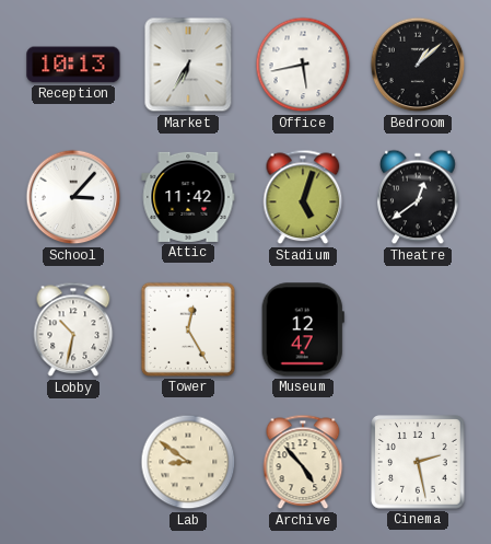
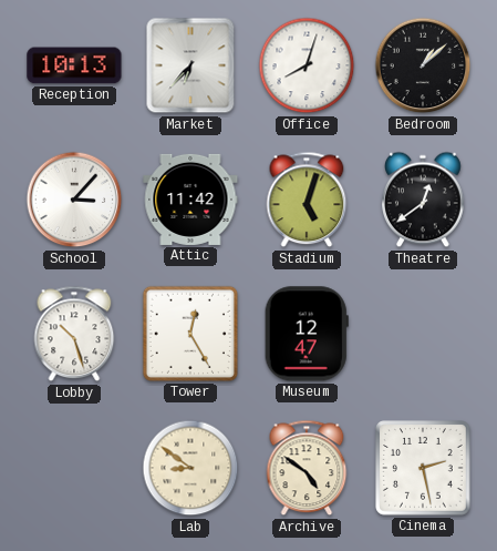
Market: 6:35 -> 6:37 (190, 65)
Office: 5:43 -> 8:03 (307, 65)
Lobby: 10:32 -> 10:27 (74, 334)
Archive: 4:53 -> 4:51 (307, 468)
